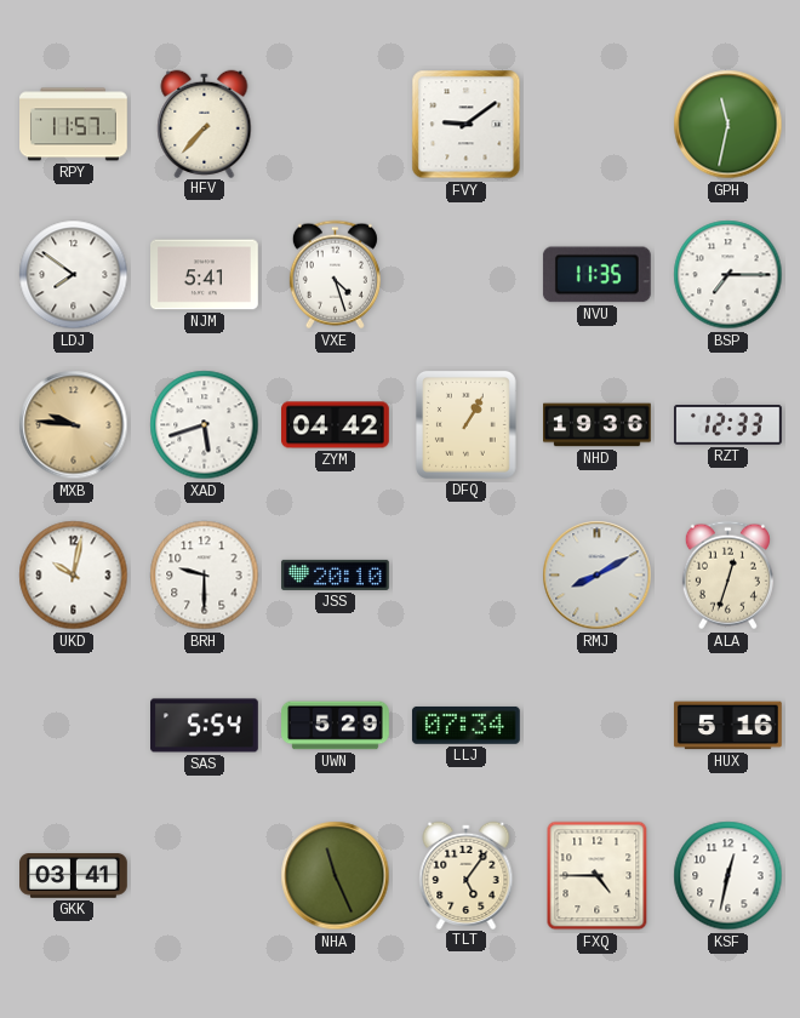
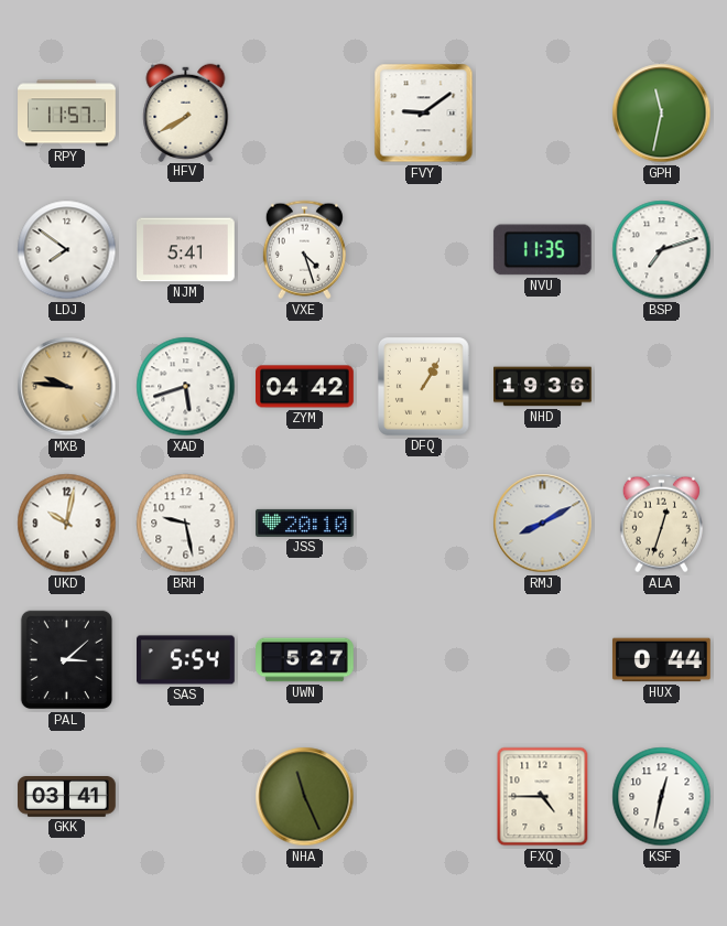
HFV: 7:37 -> 7:40 (186, 112)
BSP: 7:15 -> 7:12 (662, 250)
RZT: 12:33 -> none (728, 425)
BRH: 9:30 -> 9:28 (186, 524)
PAL: none -> 3:08 (66, 660)
UWN: 5:29 -> 5:27 (305, 660)
LLJ: 07:34 -> none (465, 725)
HUX: 5:16 -> 0:44 (661, 660)
TLT: 5:06 -> none (467, 875)
